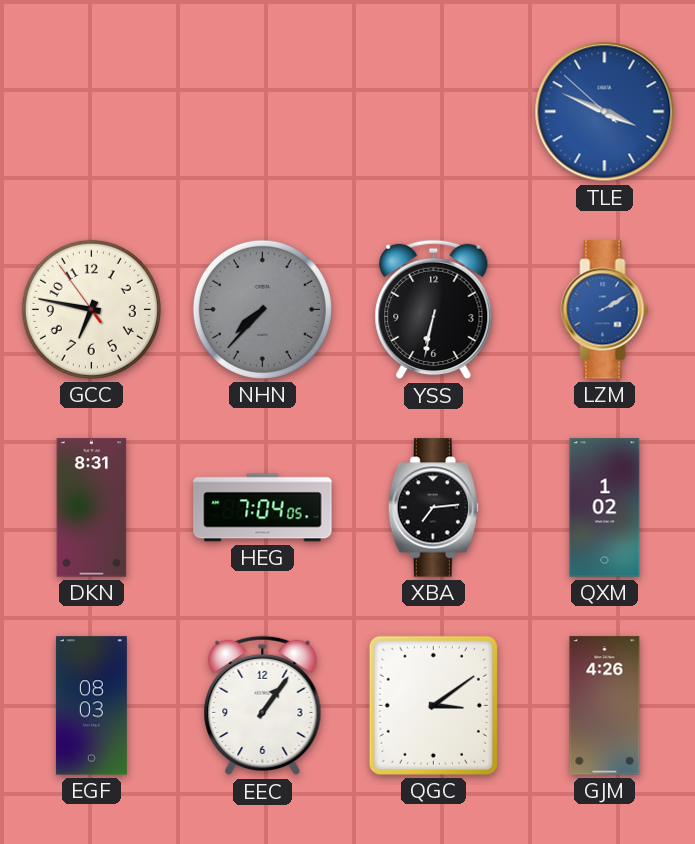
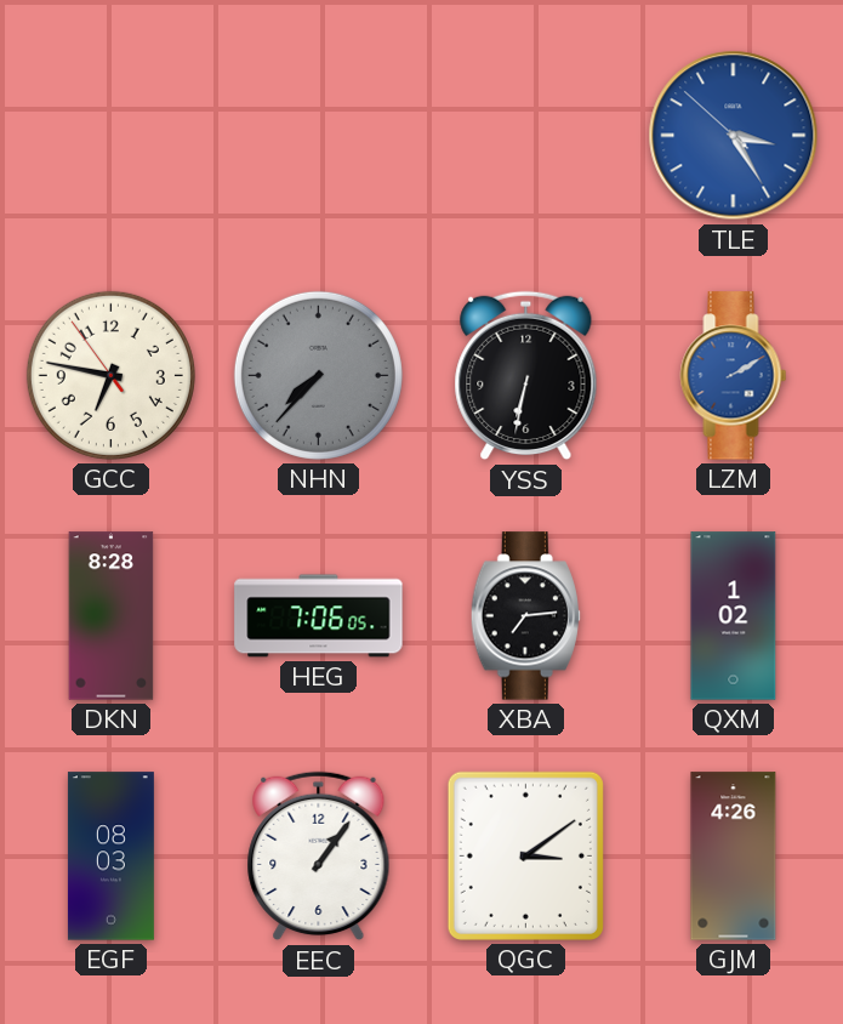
TLE: 3:48 -> 3:24 (734, 136)
DKN: 8:31 -> 8:28 (112, 616)
HEG: 7:04 -> 7:06 (319, 616)
